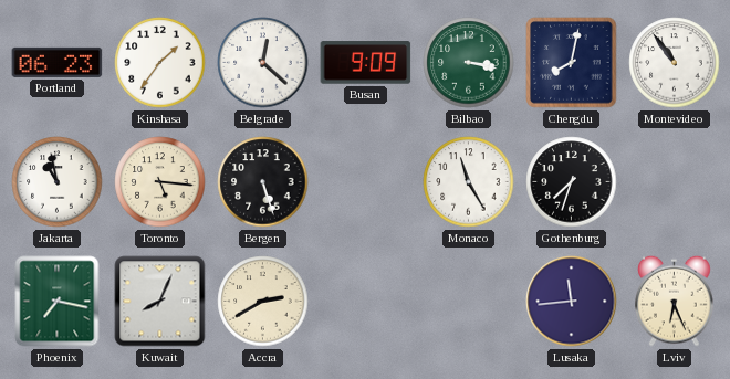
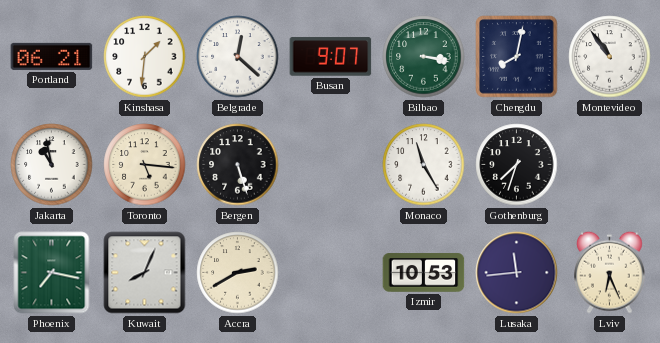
Portland: 06:23 -> 06:21 (52, 56)
Kinshasa: 1:36 -> 1:31 (145, 57)
Busan: 9:09 -> 9:07 (331, 57)
Izmir: none -> 10:53 (424, 273)
